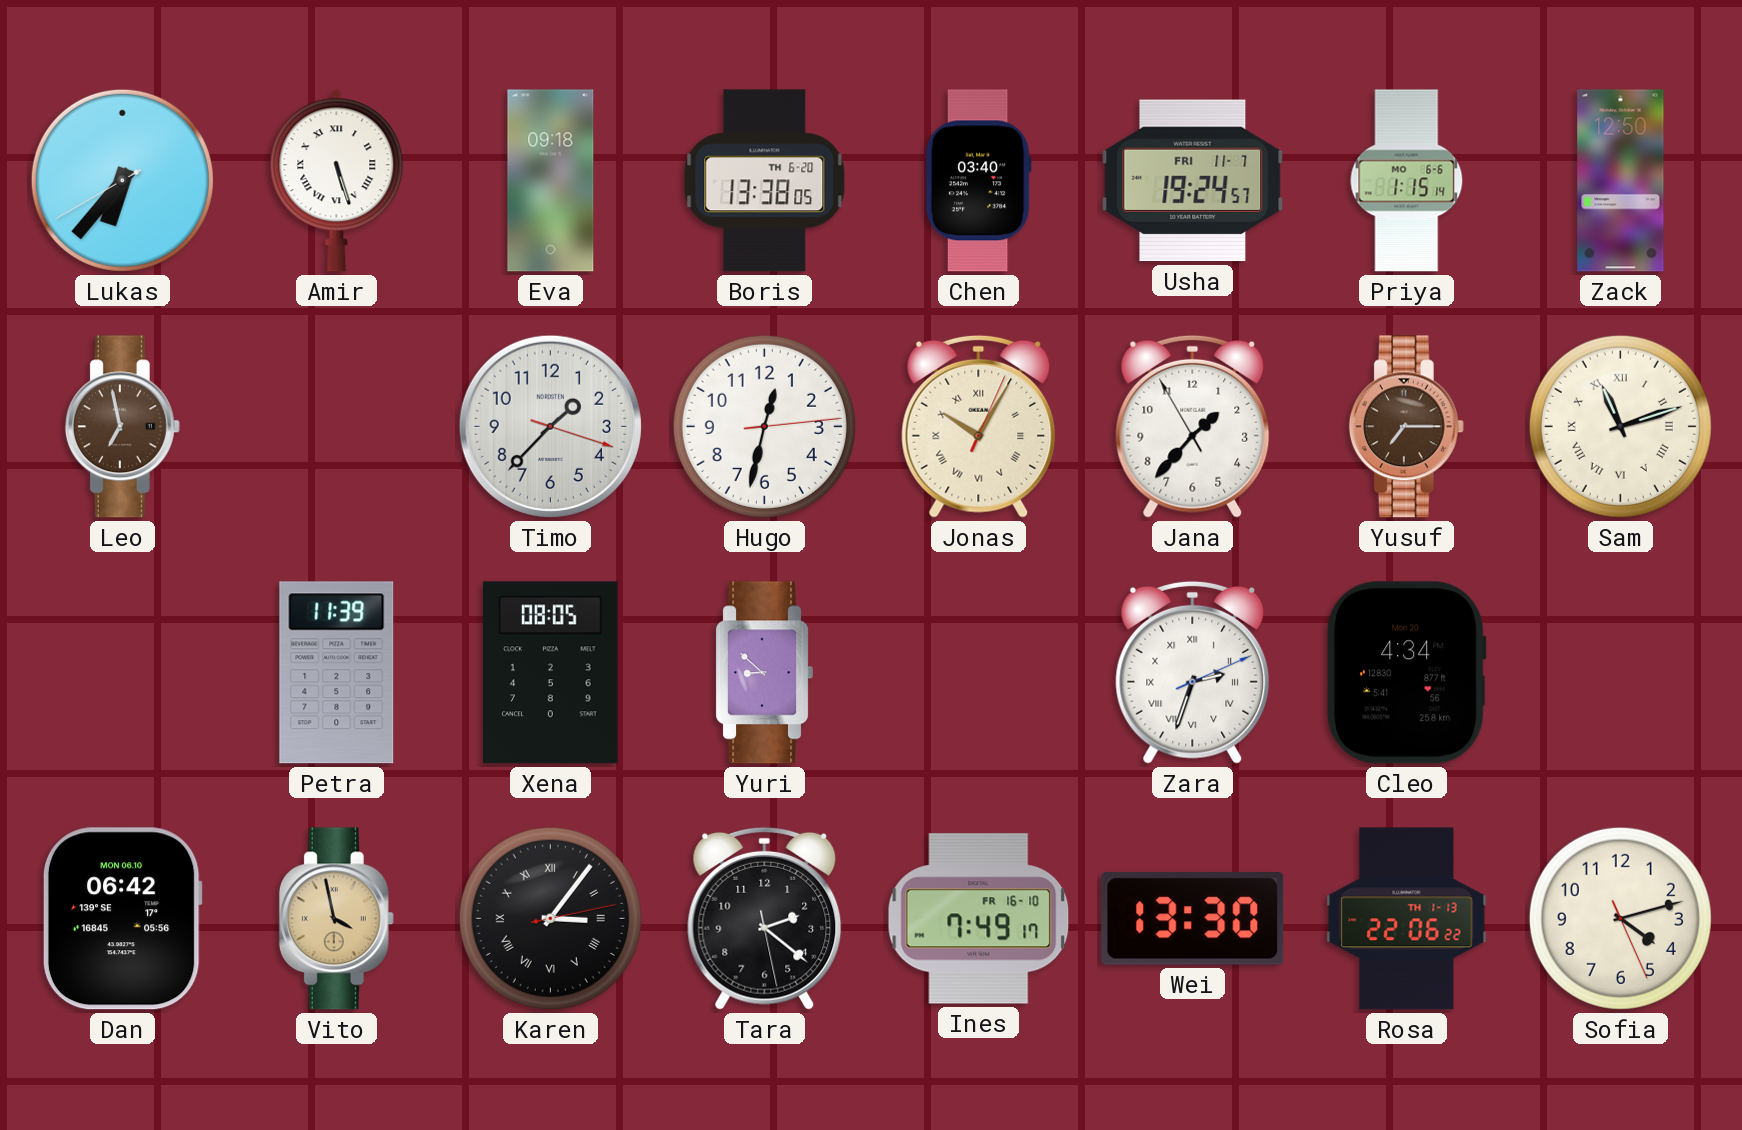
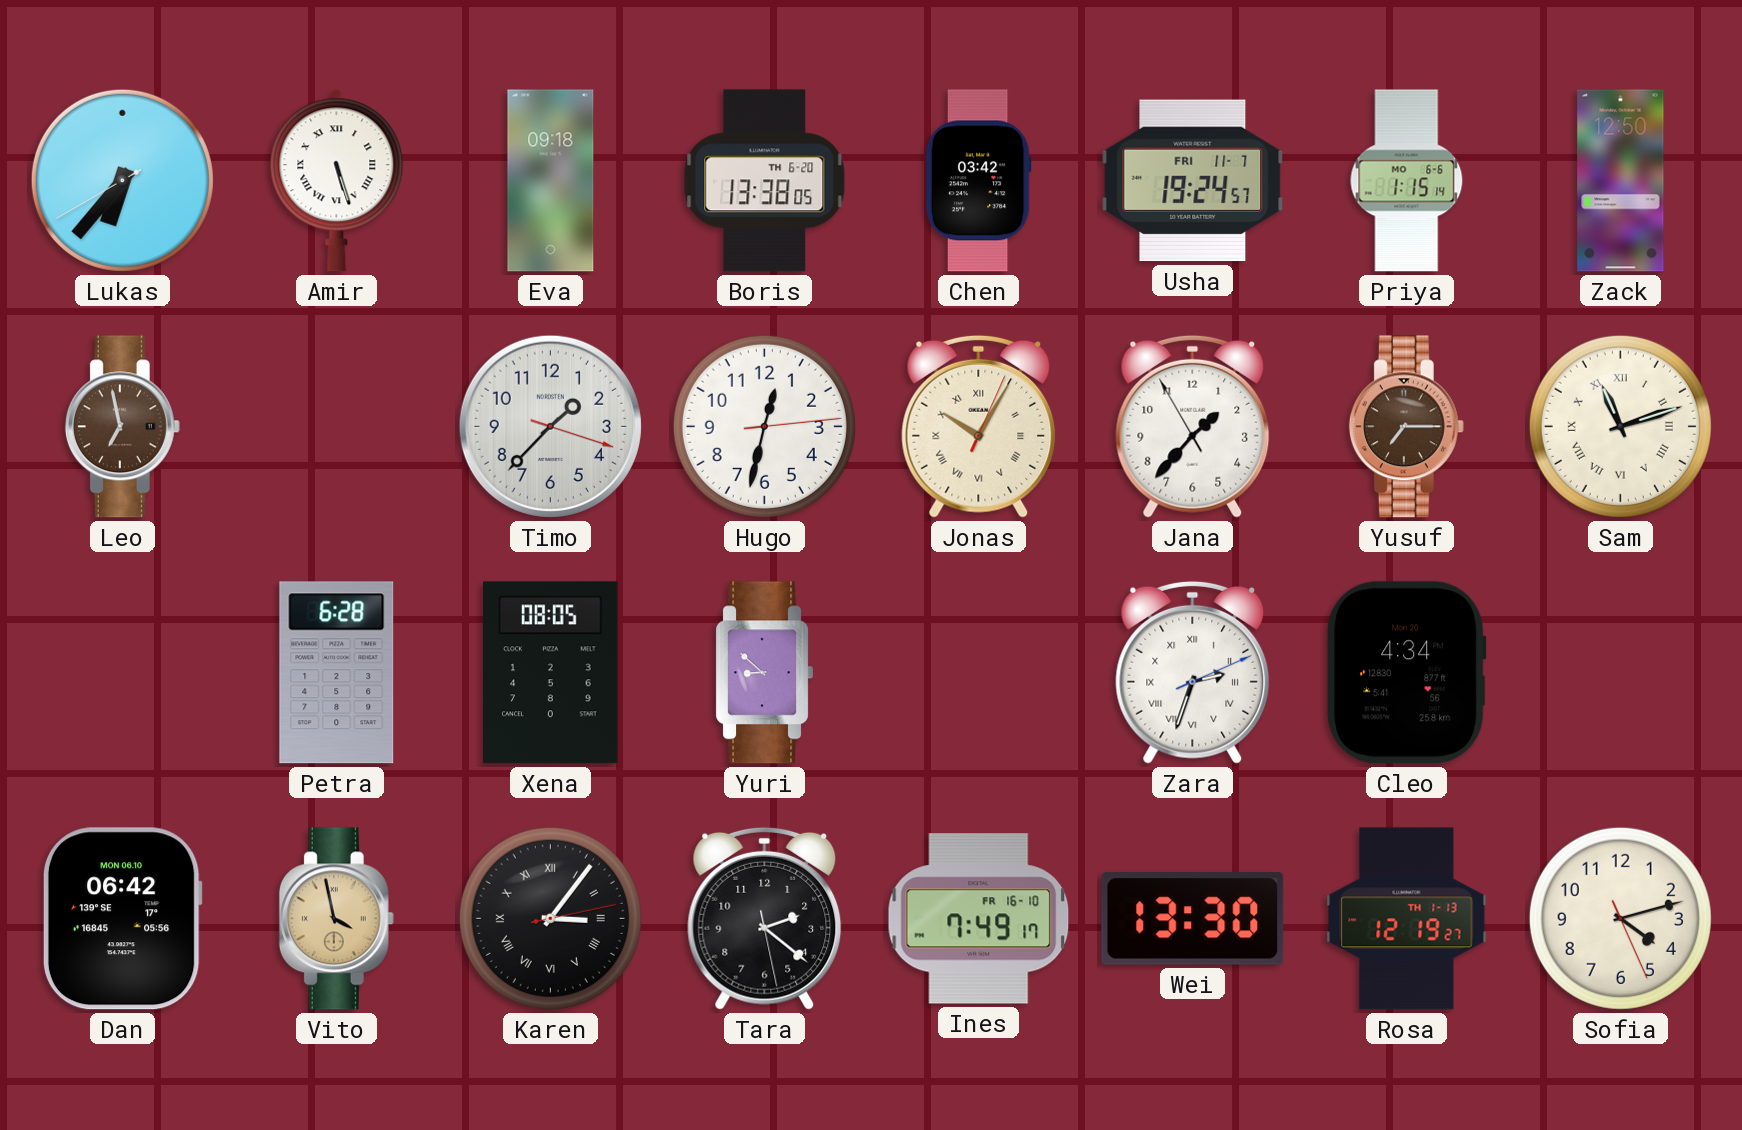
Chen: 03:40 -> 03:42 (978, 181)
Petra: 11:39 -> 6:28 (337, 673)
Rosa: 22:06 -> 12:19 (1407, 919)
